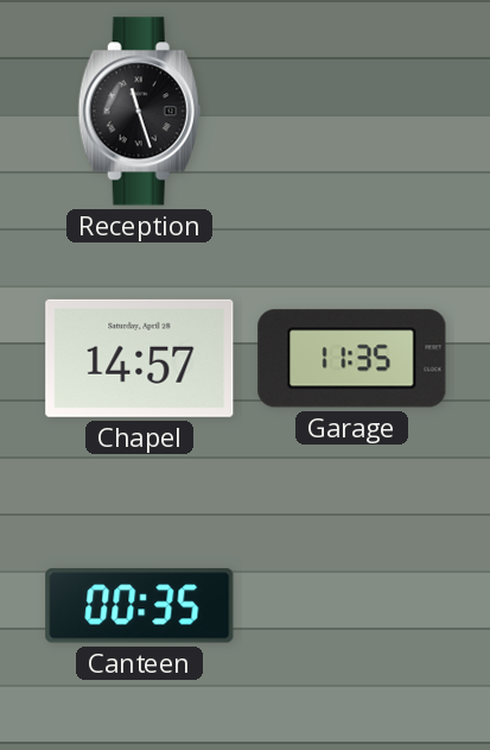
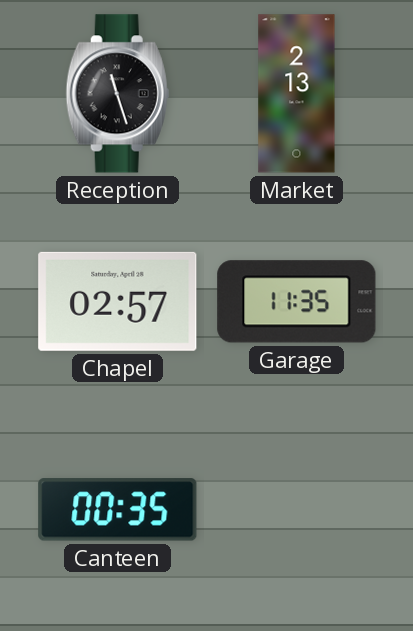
Market: none -> 2:13 (297, 94)
Chapel: 14:57 -> 02:57 (118, 301)
